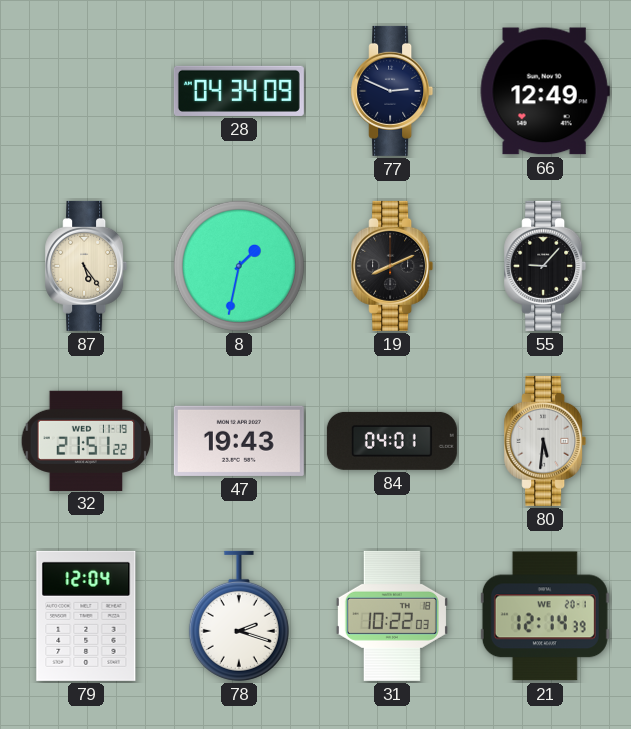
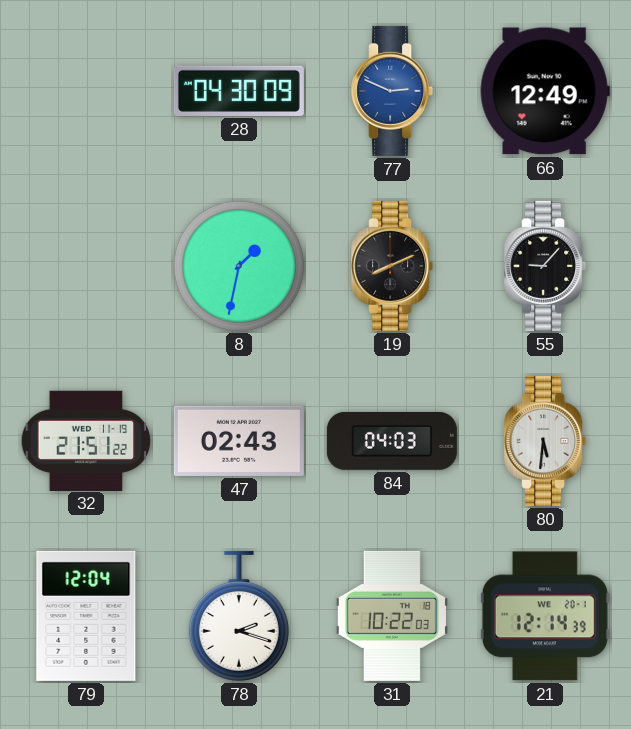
28: 04:34 -> 04:30 (239, 91)
77 dial: navy -> blue (392, 91)
87: 5:24 -> none (86, 266)
47: 19:43 -> 02:43 (239, 441)
84: 04:01 -> 04:03 (392, 441)
